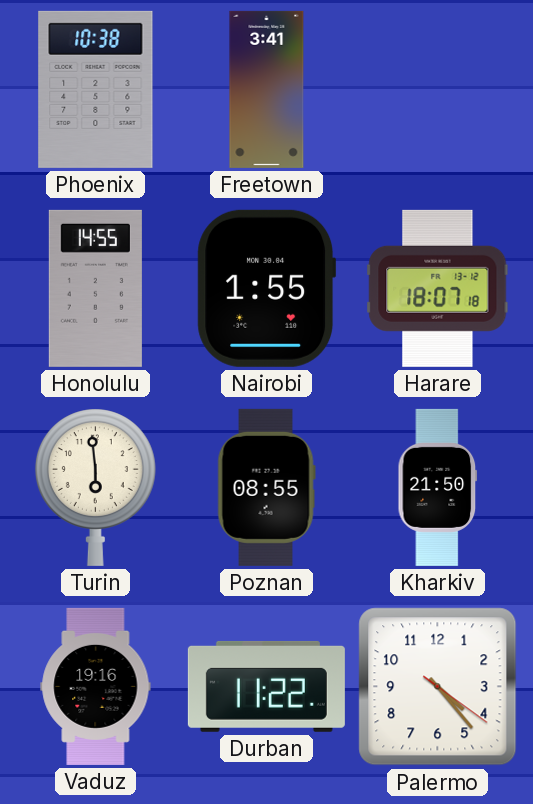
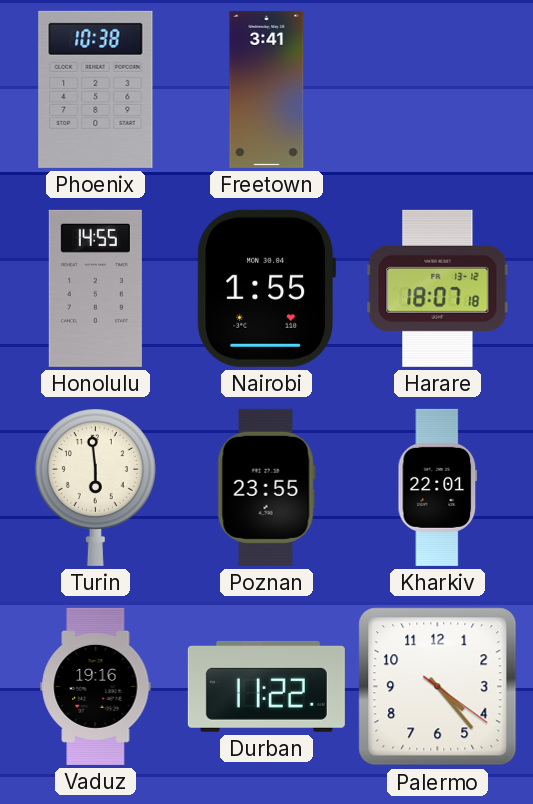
Poznan: 08:55 -> 23:55 (266, 487)
Kharkiv: 21:50 -> 22:01 (438, 487)
